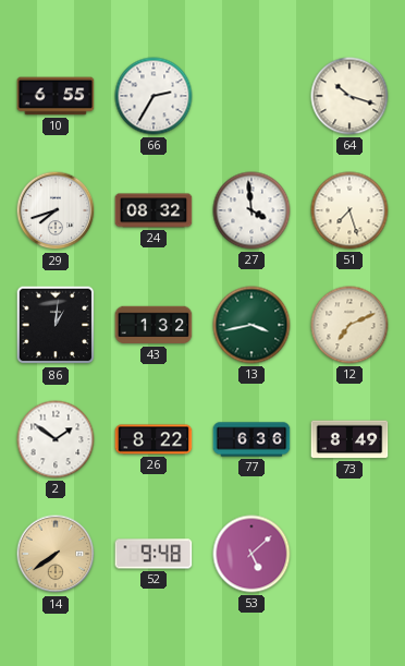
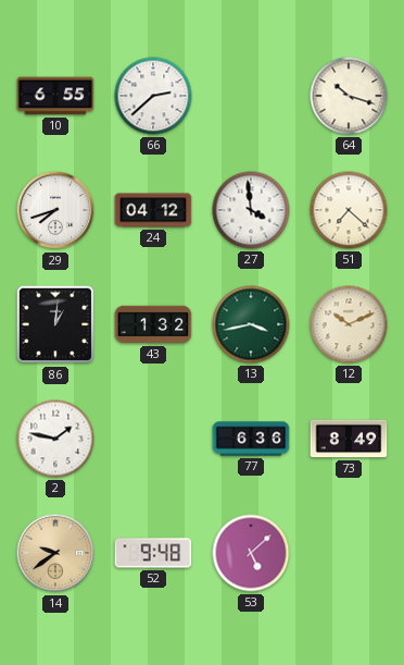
66: 2:35 -> 2:38 (153, 96)
24: 08:32 -> 04:12 (153, 210)
51: 7:27 -> 7:22 (349, 210)
12: 7:11 -> 10:11 (349, 324)
2: 1:51 -> 1:47 (55, 439)
26: 8:22 -> none (154, 439)
14: 7:39 -> 9:39 (55, 553)
